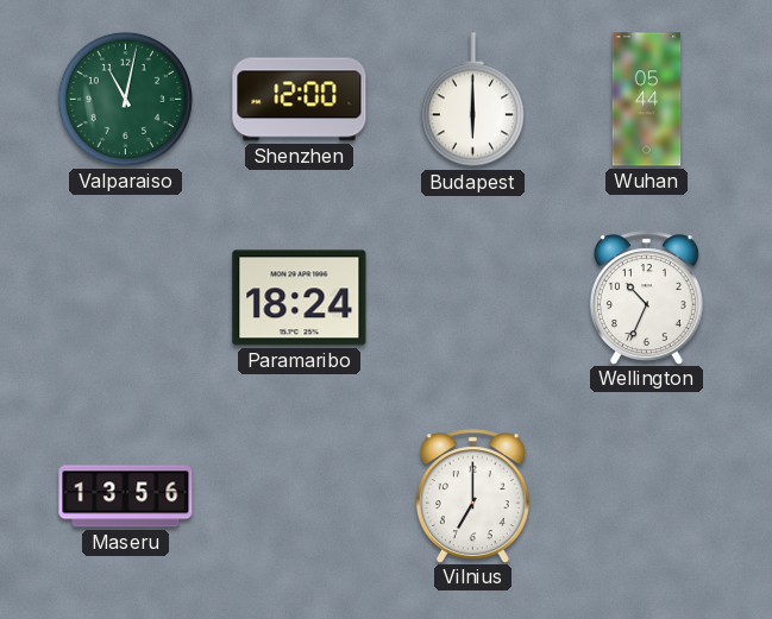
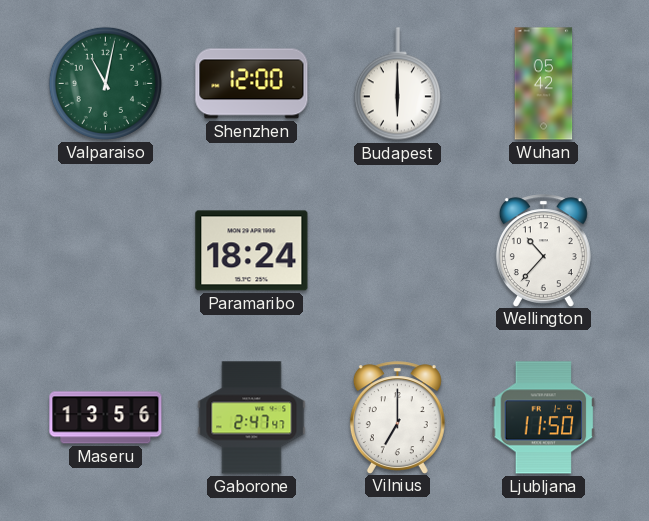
Wuhan: 05:44 -> 05:42 (544, 84)
Wellington: 10:34 -> 10:37 (543, 250)
Gaborone: none -> 2:47 (252, 418)
Ljubljana: none -> 11:50 (544, 418)
